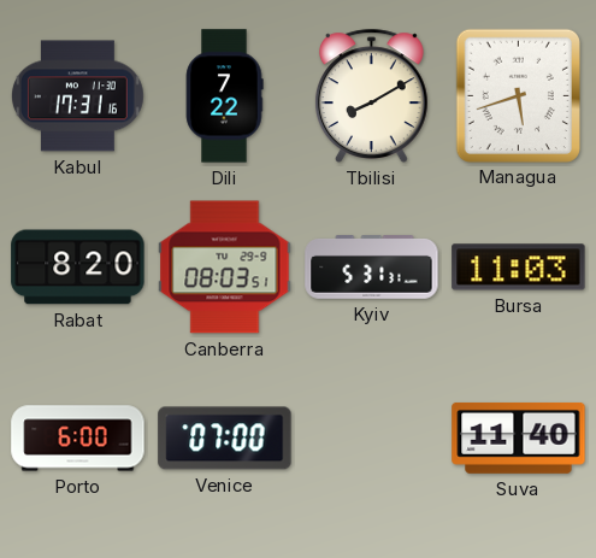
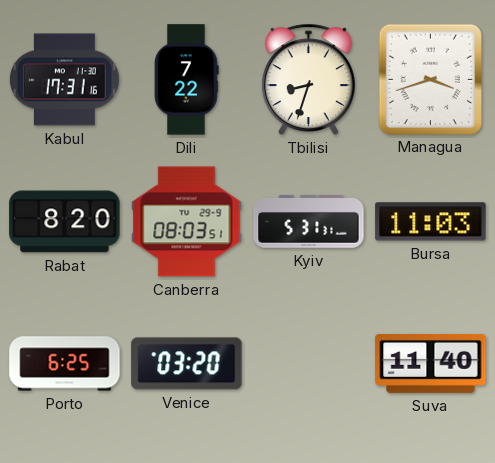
Tbilisi: 8:10 -> 8:33 (308, 79)
Managua: 5:42 -> 3:42 (430, 79)
Porto: 6:00 -> 6:25 (65, 364)
Venice: 07:00 -> 03:20 (187, 364)
